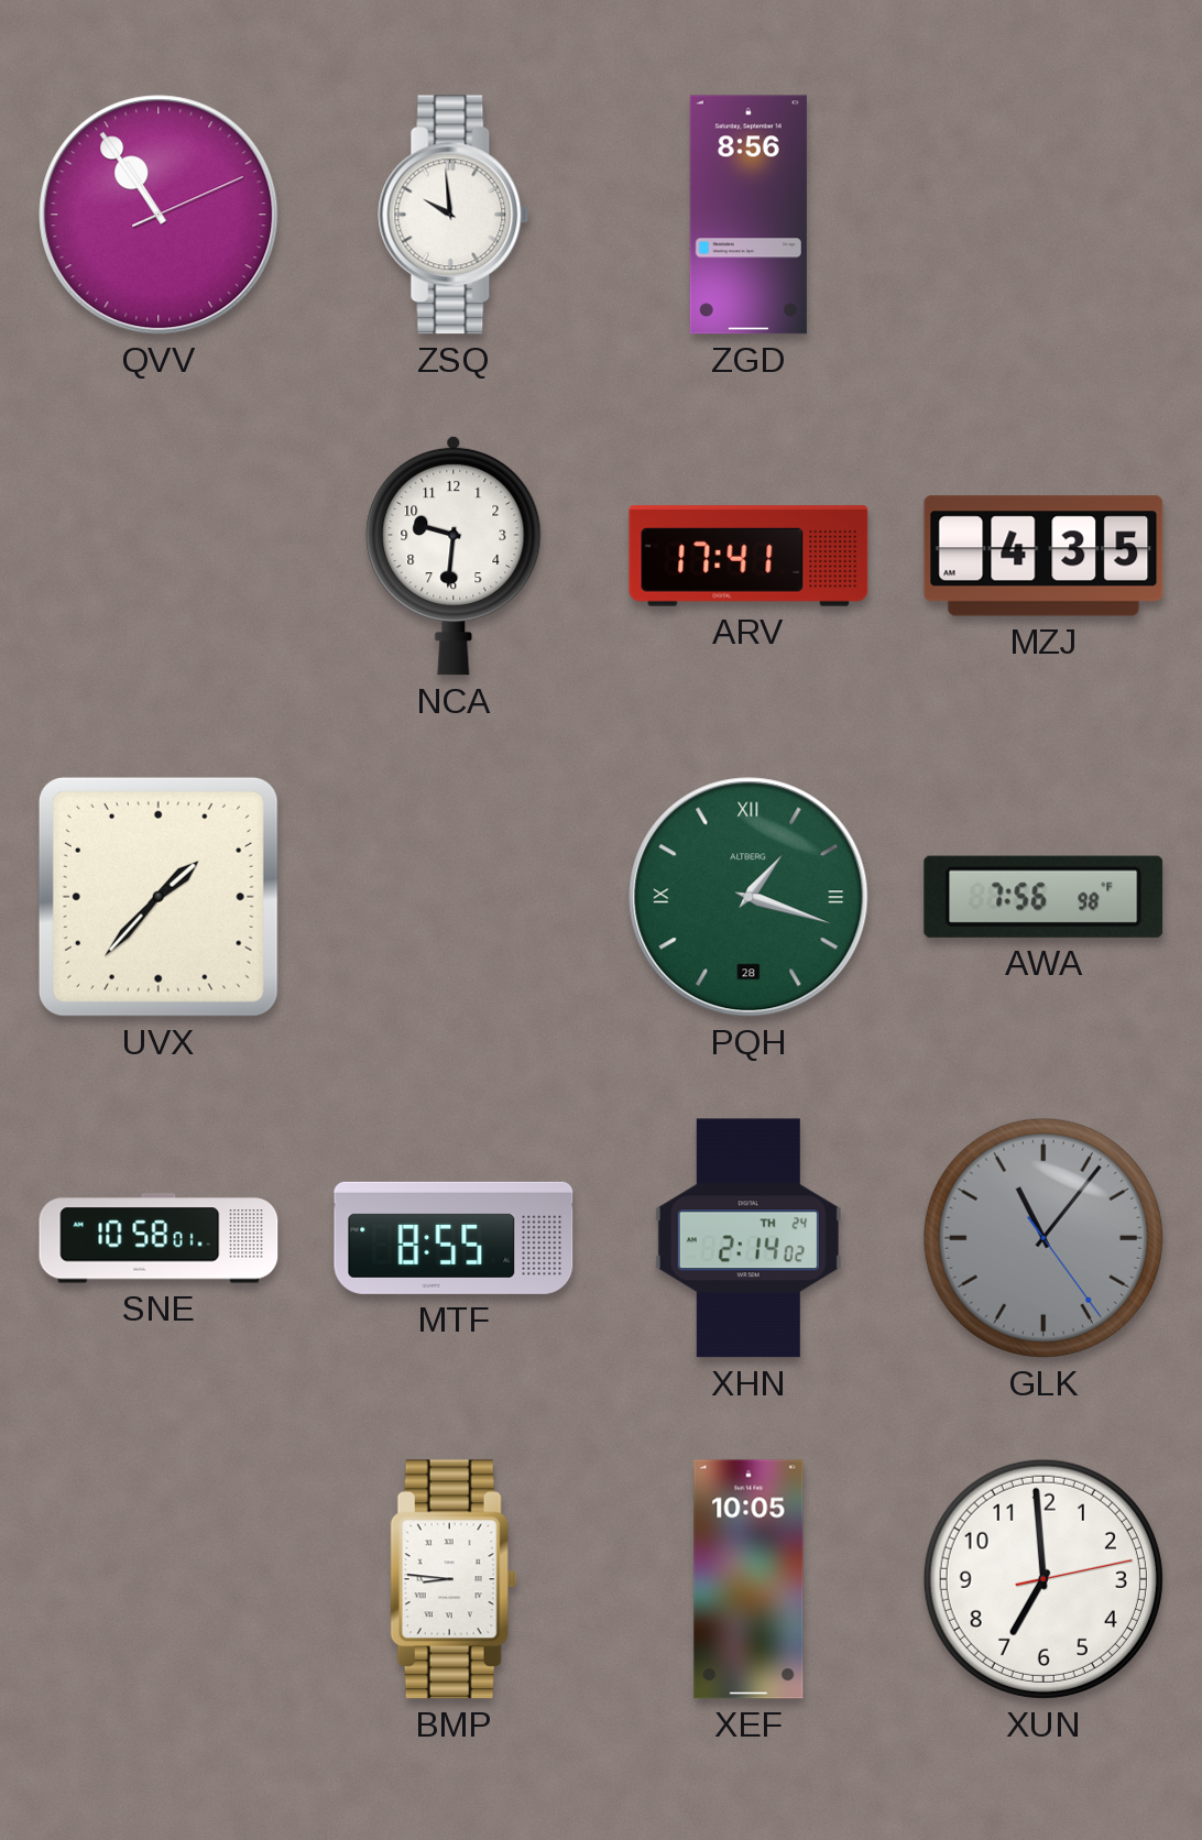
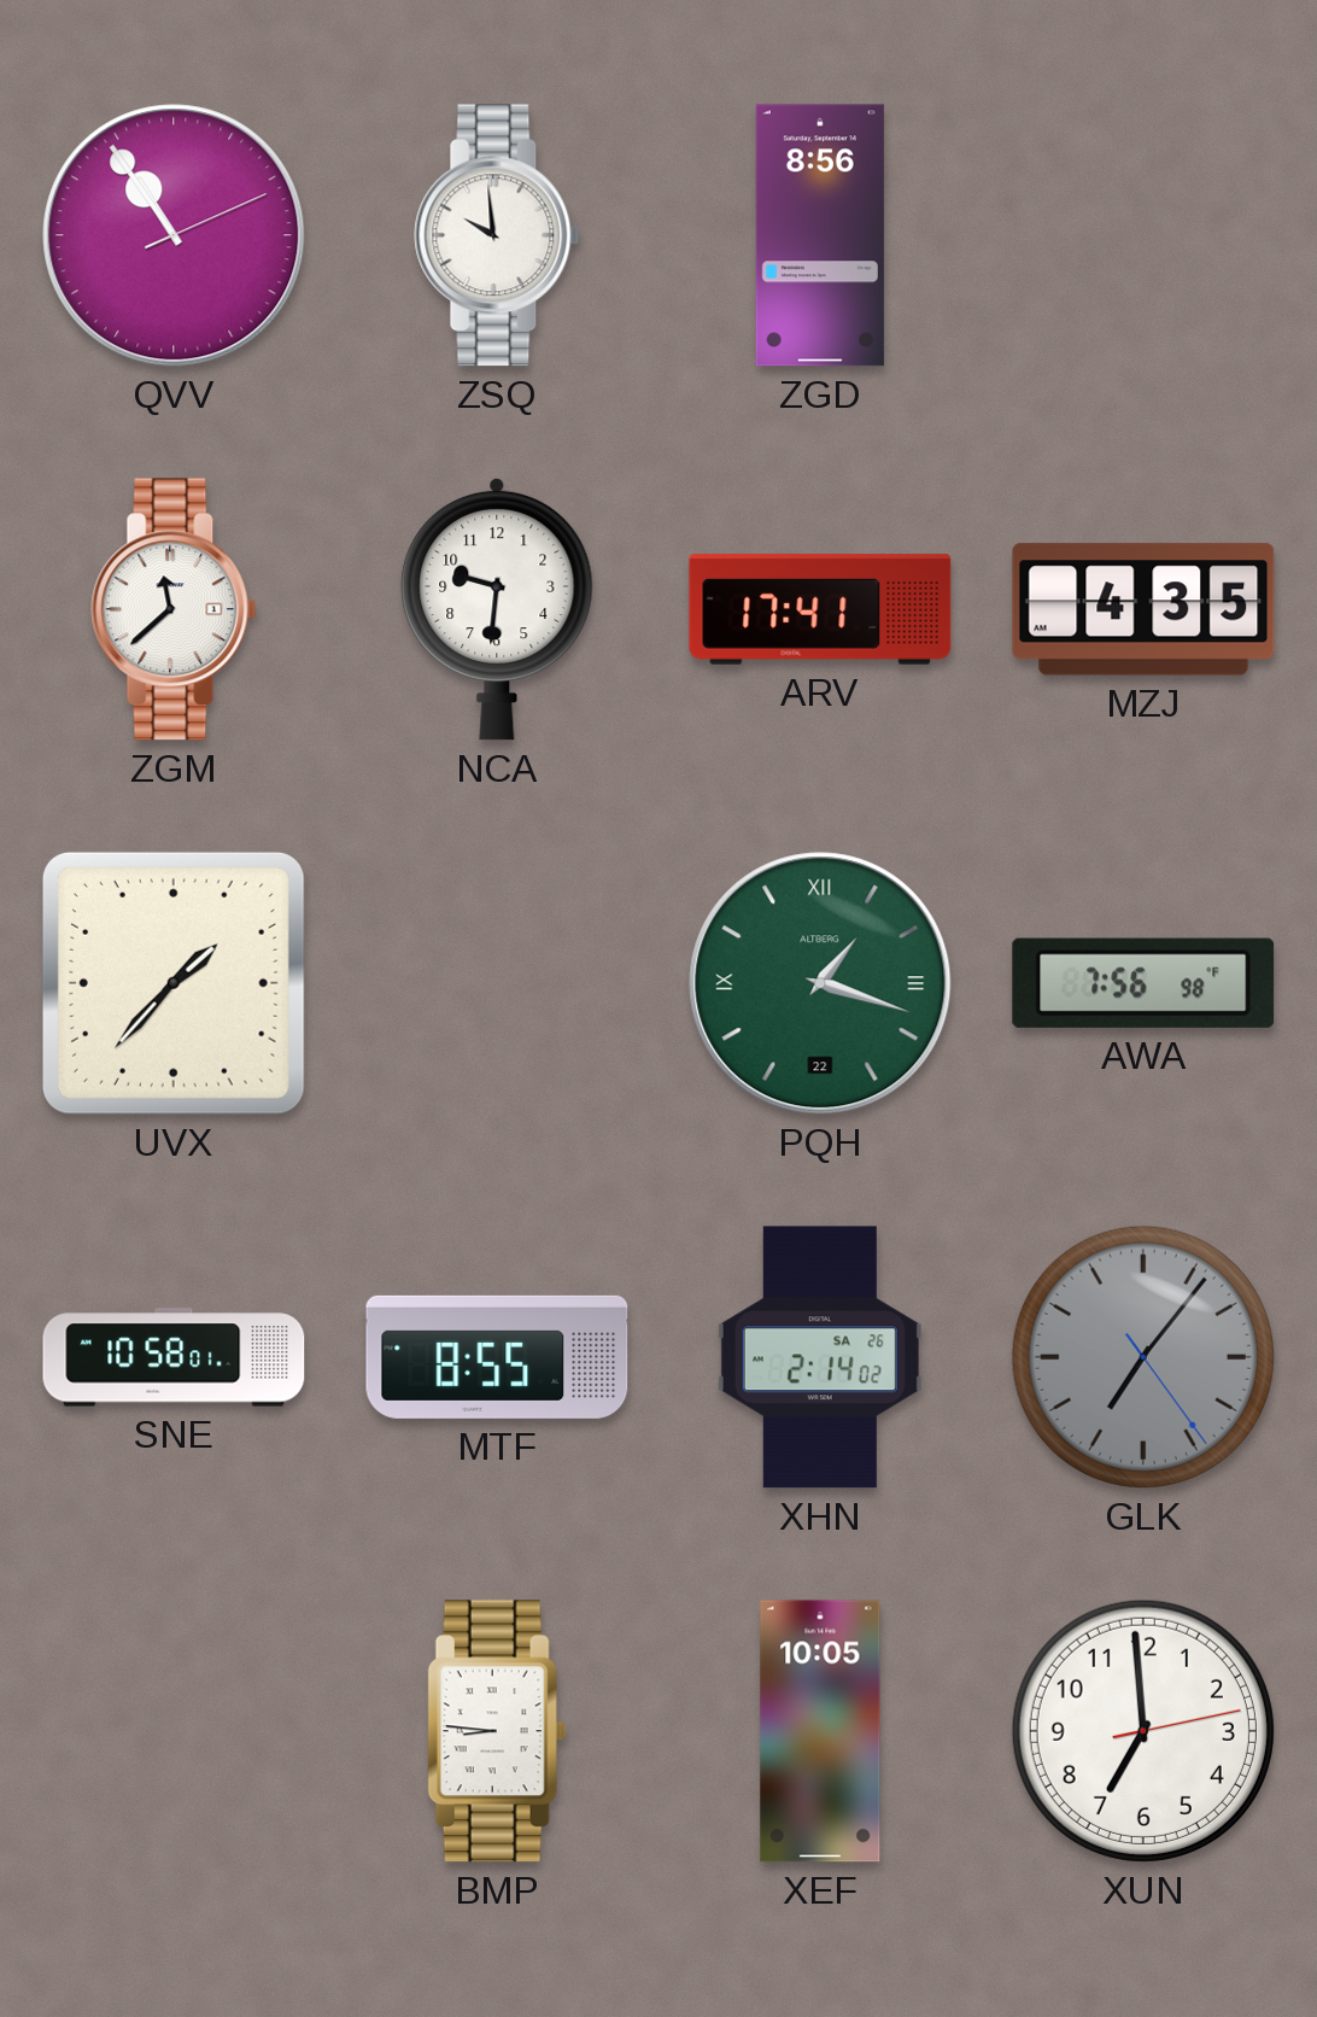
ZGM: none -> 11:38 (174, 609)
PQH date: 28 -> 22 (820, 983)
XHN date: TH 24 -> SA 26 (820, 1357)
GLK: 11:06 -> 7:06 (1143, 1357)
